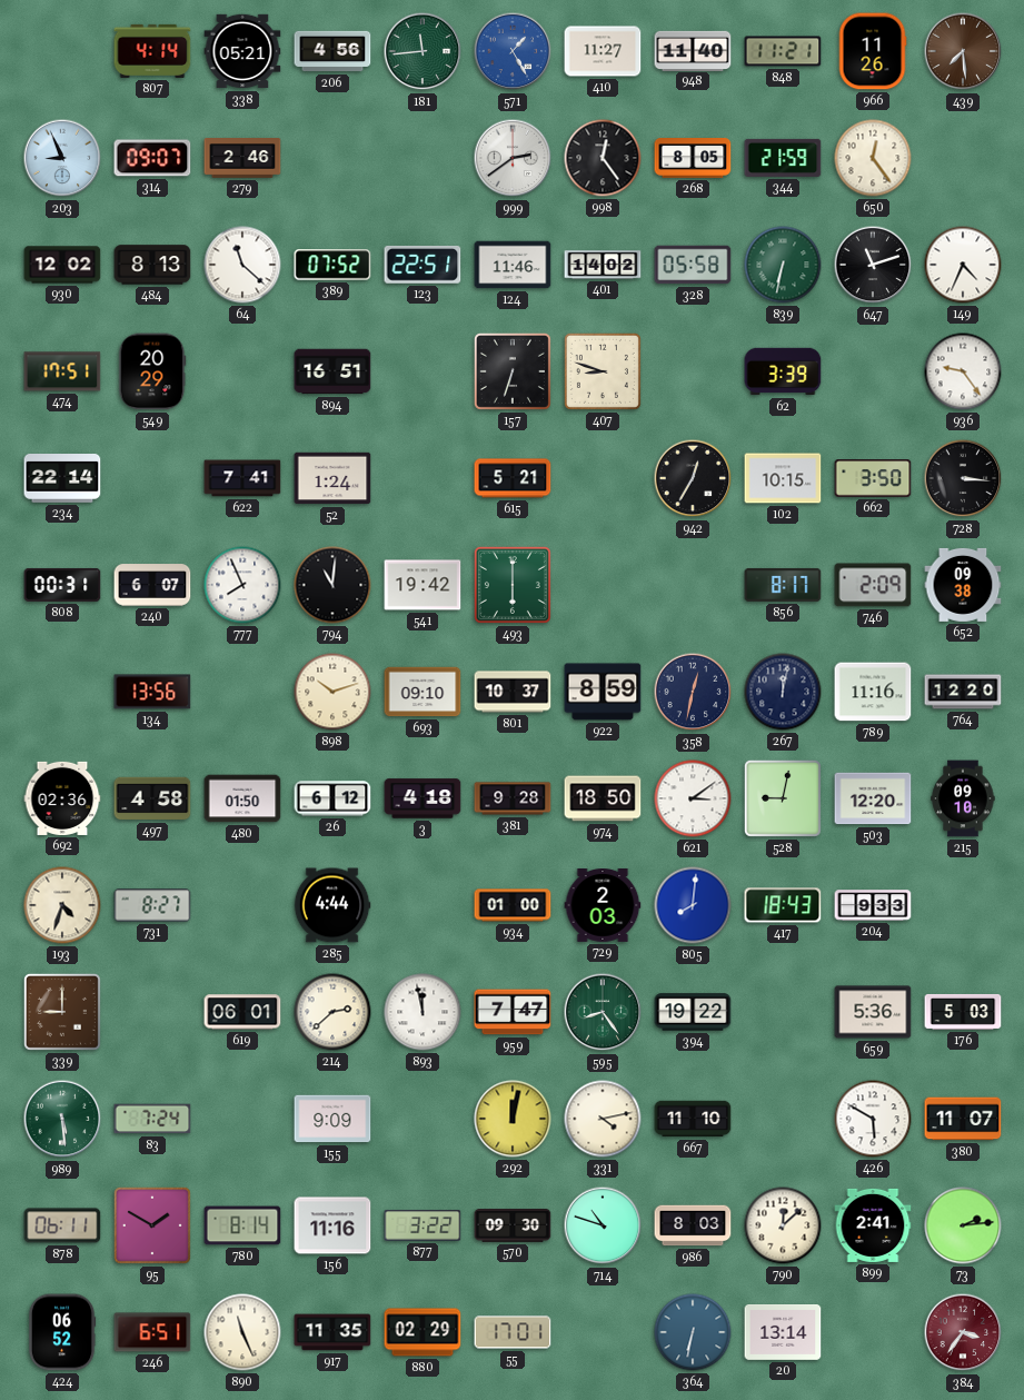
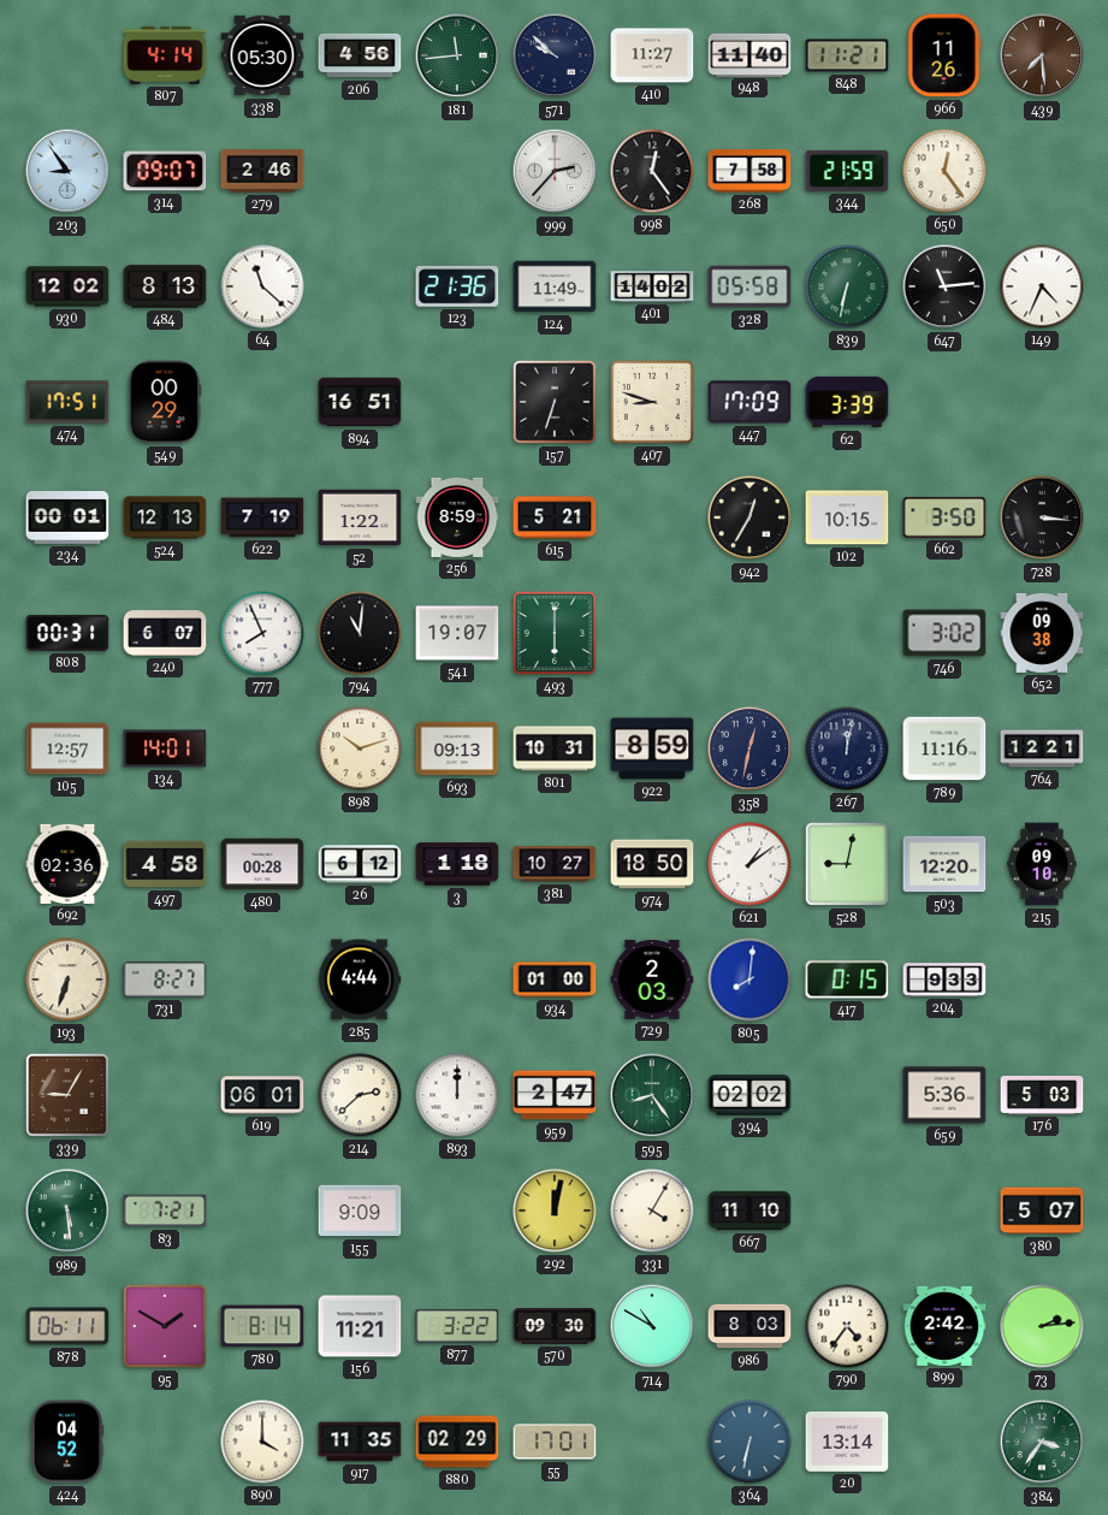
338: 05:21 -> 05:30 (262, 55)
571: 1:25 -> 9:52 (555, 55)
571 dial: blue -> navy (555, 55)
203: 8:56 -> 8:54 (67, 171)
999: 2:39 -> 2:37 (555, 171)
268: 8:05 -> 7:58 (749, 172)
389: 07:52 -> none (332, 265)
123: 22:51 -> 21:36 (457, 286)
124: 11:46 -> 11:49 (555, 286)
647: 11:12 -> 11:14 (944, 286)
549: 20:29 -> 00:29 (165, 402)
447: none -> 17:09 (749, 402)
936: 9:24 -> none (963, 371)
234: 22:14 -> 00:01 (67, 517)
524: none -> 12:13 (165, 517)
622: 7:41 -> 7:19 (262, 517)
52: 1:24 -> 1:22 (360, 517)
256: none -> 8:59 (457, 517)
541: 19:42 -> 19:07 (457, 633)
856: 8:17 -> none (783, 585)
746: 2:09 -> 3:02 (944, 633)
105: none -> 12:57 (67, 748)
134: 13:56 -> 14:01 (165, 748)
693: 09:10 -> 09:13 (457, 748)
801: 10:37 -> 10:31 (555, 748)
764: 12:20 -> 12:21 (1042, 748)
480: 01:50 -> 00:28 (262, 864)
3: 4:18 -> 1:18 (457, 864)
381: 9:28 -> 10:27 (555, 864)
621: 3:09 -> 1:09 (749, 864)
193: 4:33 -> 6:33 (67, 980)
417: 18:43 -> 0:15 (847, 980)
339: 9:00 -> 9:05 (67, 1095)
893: 11:58 -> 12:00 (457, 1095)
959: 7:47 -> 2:47 (555, 1095)
394: 19:22 -> 02:02 (749, 1095)
83: 7:24 -> 7:21 (165, 1211)
331: 4:13 -> 4:05 (652, 1211)
426: 5:50 -> none (873, 1119)
380: 11:07 -> 5:07 (1042, 1211)
156: 11:16 -> 11:21 (360, 1326)
714: 10:48 -> 10:50 (652, 1326)
790: 12:08 -> 4:36 (847, 1326)
899: 2:41 -> 2:42 (944, 1326)
424: 06:52 -> 04:52 (67, 1442)
246: 6:51 -> none (152, 1332)
890: 11:26 -> 4:00 (262, 1442)
384 dial: burgundy -> green (1042, 1442)
